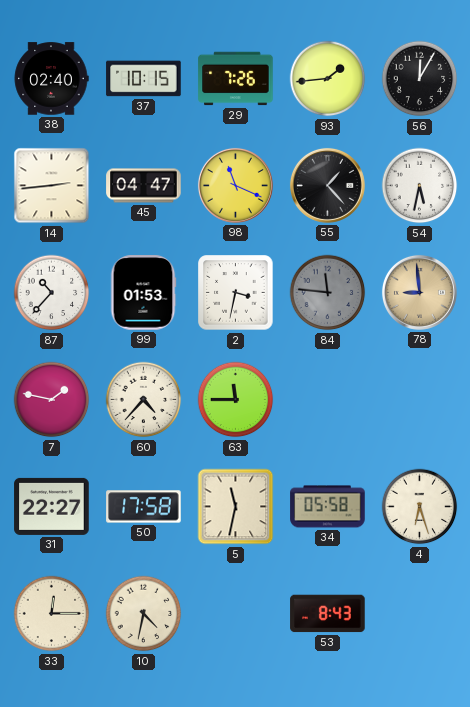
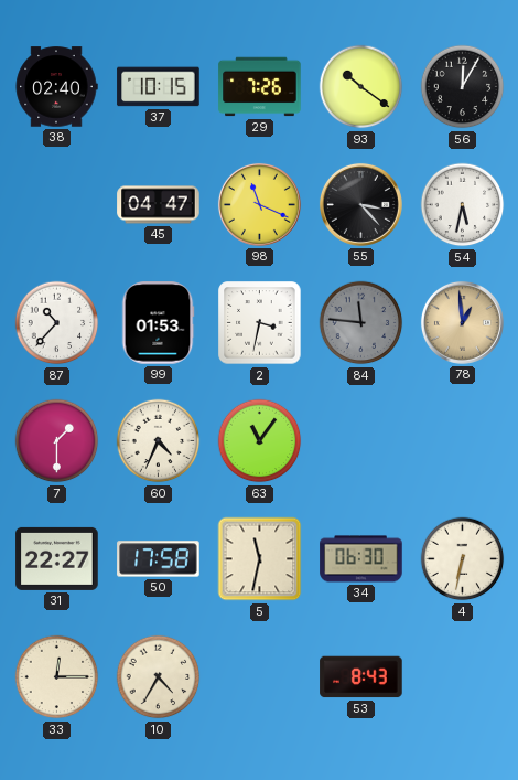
93: 1:44 -> 10:21 (361, 87)
14: 2:44 -> none (52, 186)
55: 1:23 -> 3:23 (360, 204)
78: 8:59 -> 12:59 (462, 322)
7: 1:47 -> 1:30 (57, 441)
60: 4:37 -> 4:34 (159, 441)
63: 11:45 -> 11:06 (260, 441)
34: 05:58 -> 06:30 (361, 559)
4: 6:27 -> 6:32 (463, 559)
10: 4:32 -> 4:35 (159, 677)
